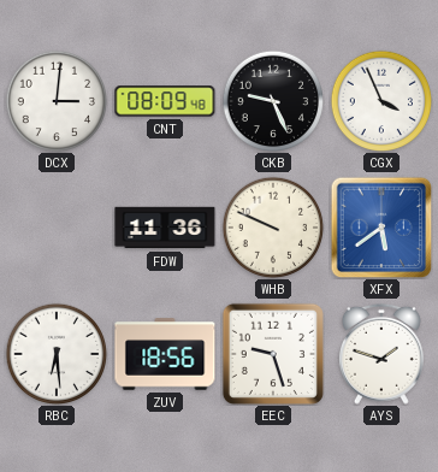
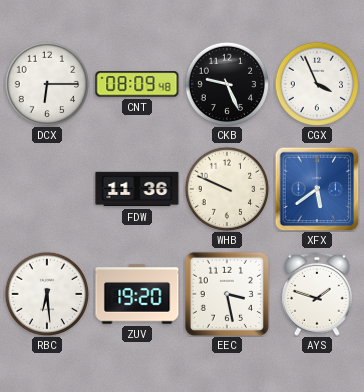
DCX: 3:01 -> 6:15 (47, 84)
ZUV: 18:56 -> 19:20 (137, 294)
EEC: 9:27 -> 3:28 (227, 294)
